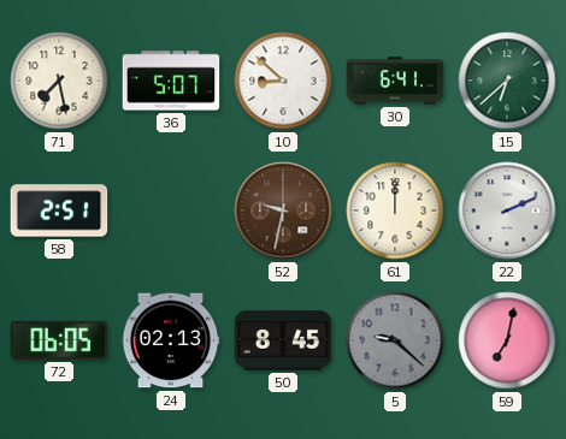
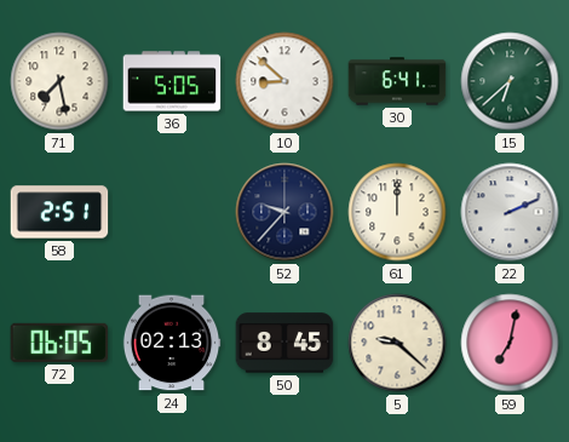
36: 5:07 -> 5:05 (172, 81)
52: 9:32 -> 9:37 (284, 212)
52 dial: brown -> navy (284, 212)
5 dial: grey -> cream (397, 343)
